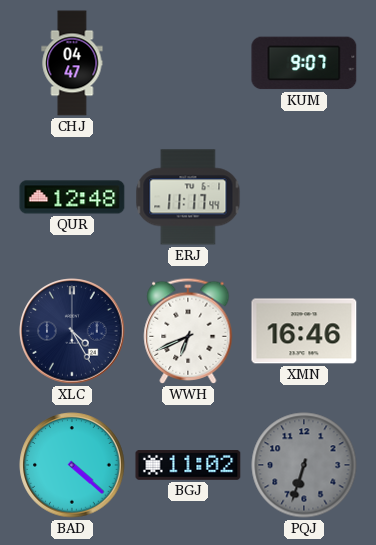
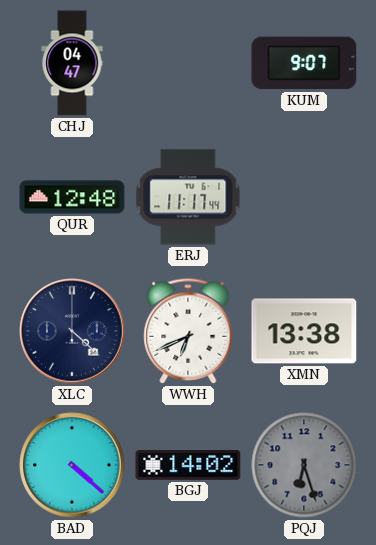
XLC: 4:25 -> 4:22 (72, 331)
XMN: 16:46 -> 13:38 (304, 331)
BGJ: 11:02 -> 14:02 (188, 466)
PQJ: 6:33 -> 6:27 (304, 465)
